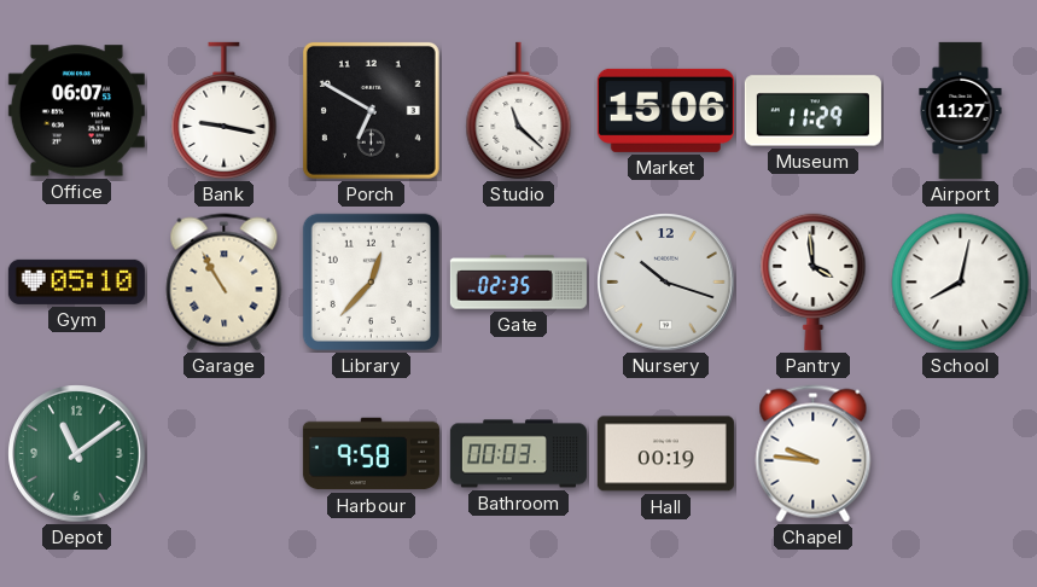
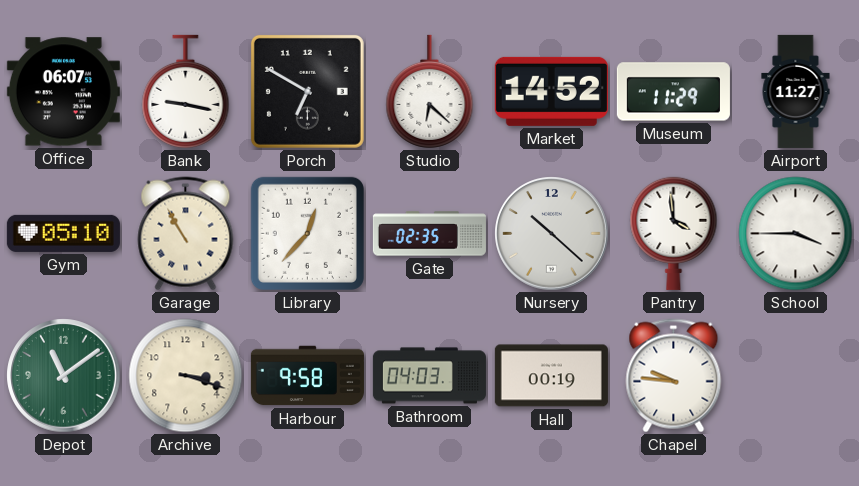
Studio: 11:22 -> 6:22 (430, 91)
Market: 15:06 -> 14:52 (551, 91)
Nursery: 10:18 -> 10:22 (552, 234)
School: 8:02 -> 3:45 (796, 234)
Archive: none -> 3:18 (186, 376)
Bathroom: 00:03 -> 04:03 (429, 376)
